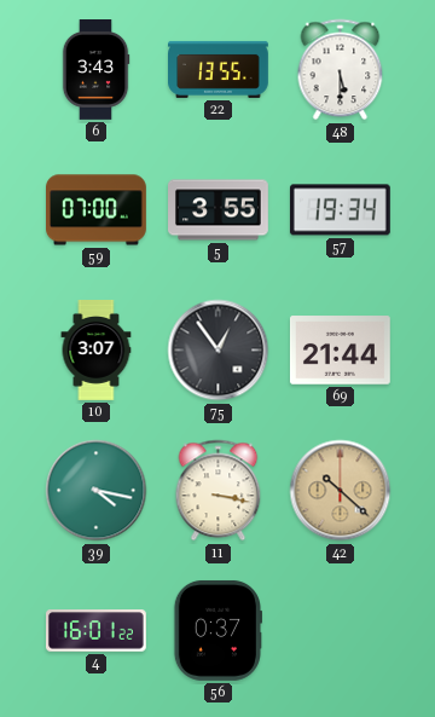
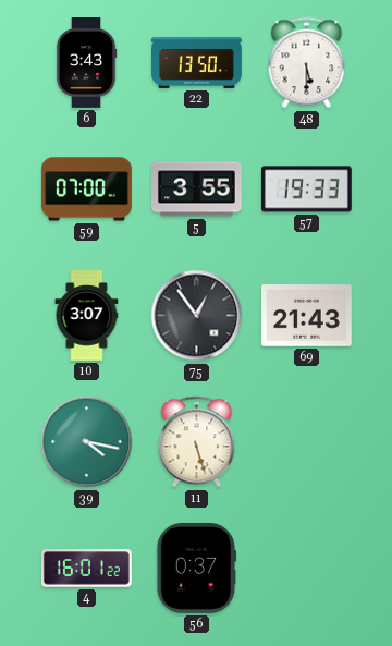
22: 13:55 -> 13:50 (197, 62)
57: 19:34 -> 19:33 (306, 190)
69: 21:44 -> 21:43 (306, 316)
11: 3:17 -> 5:27 (197, 442)
42: 10:22 -> none (341, 491)
